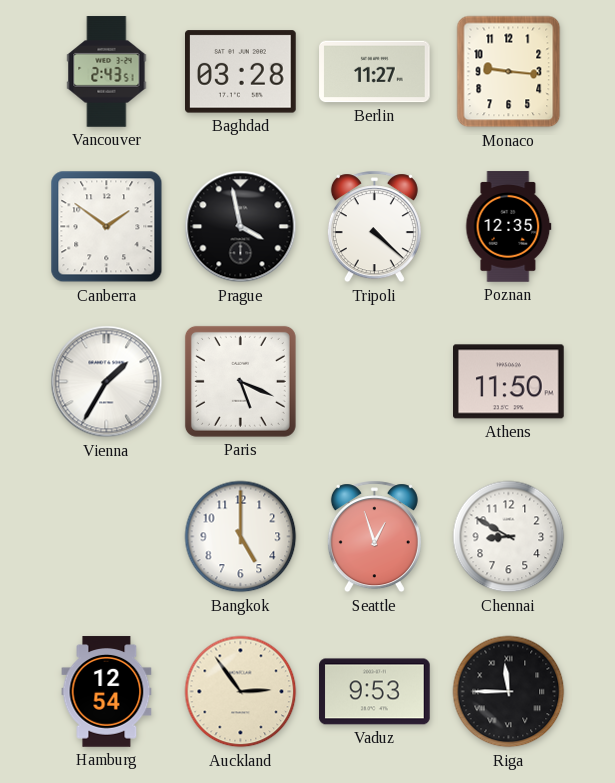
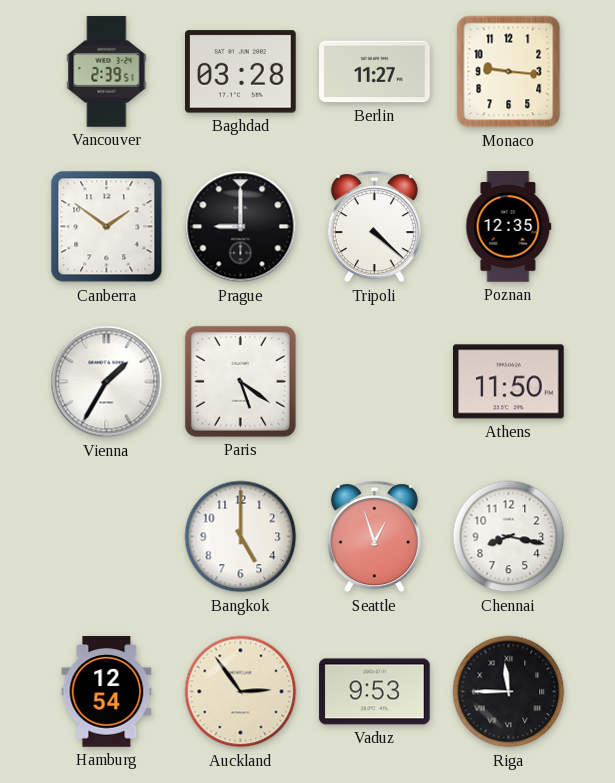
Vancouver: 2:43 -> 2:39 (107, 72)
Prague: 3:58 -> 9:00 (241, 227)
Paris: 5:19 -> 5:21 (240, 381)
Chennai: 8:50 -> 8:17 (509, 537)
